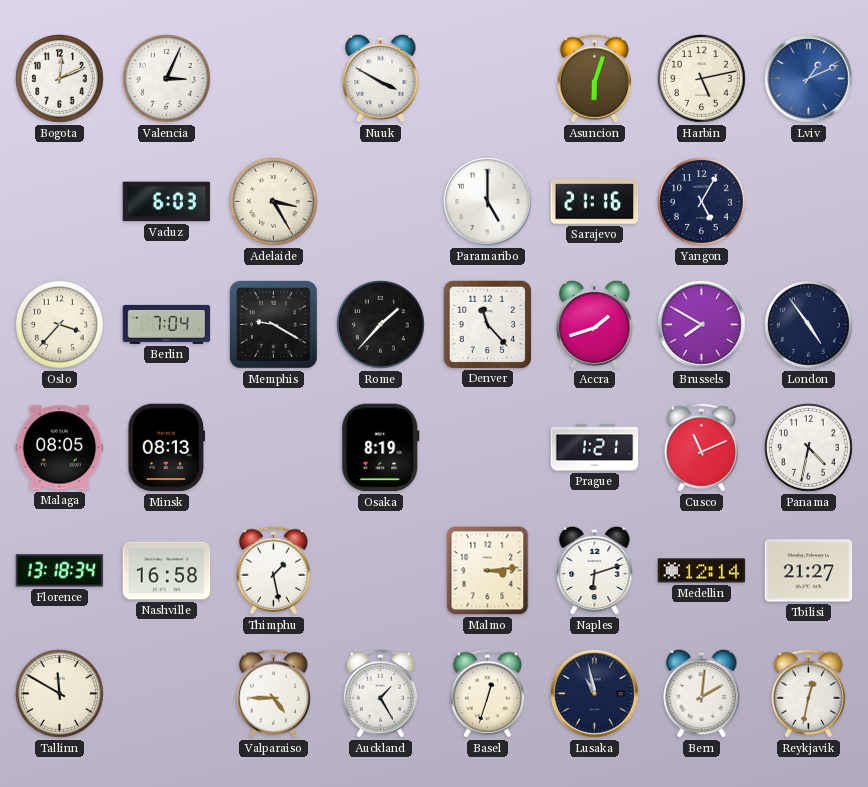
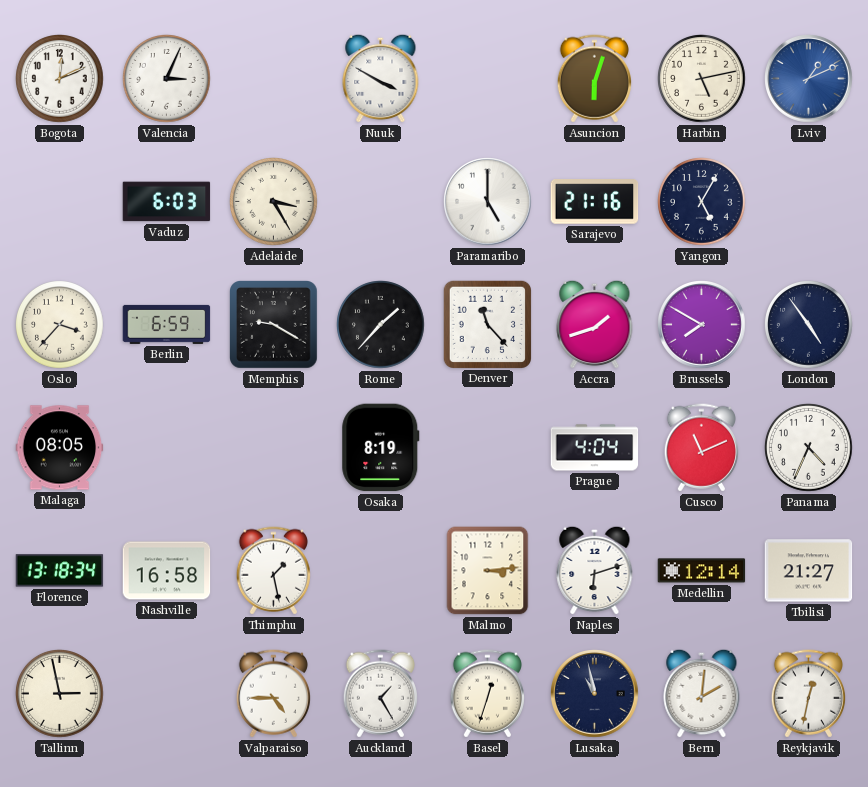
Berlin: 7:04 -> 6:59 (167, 324)
Minsk: 08:13 -> none (167, 448)
Prague: 1:21 -> 4:04 (595, 448)
Panama: 4:32 -> 4:34 (809, 448)
Tallinn: 11:50 -> 2:58 (60, 694)
